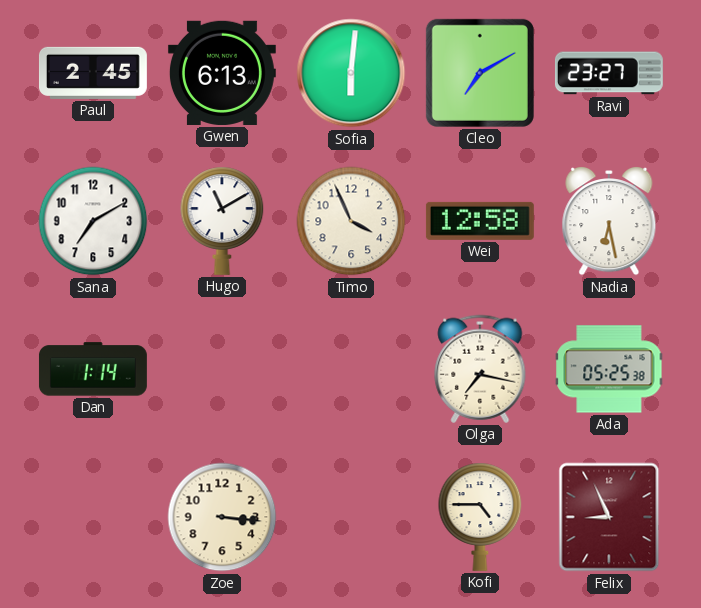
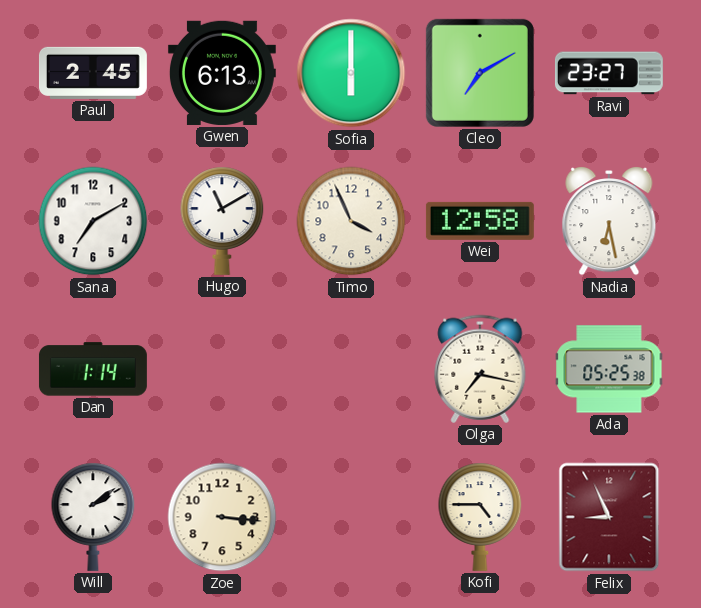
Sofia: 6:01 -> 6:00 (351, 73)
Will: none -> 2:09 (93, 517)
